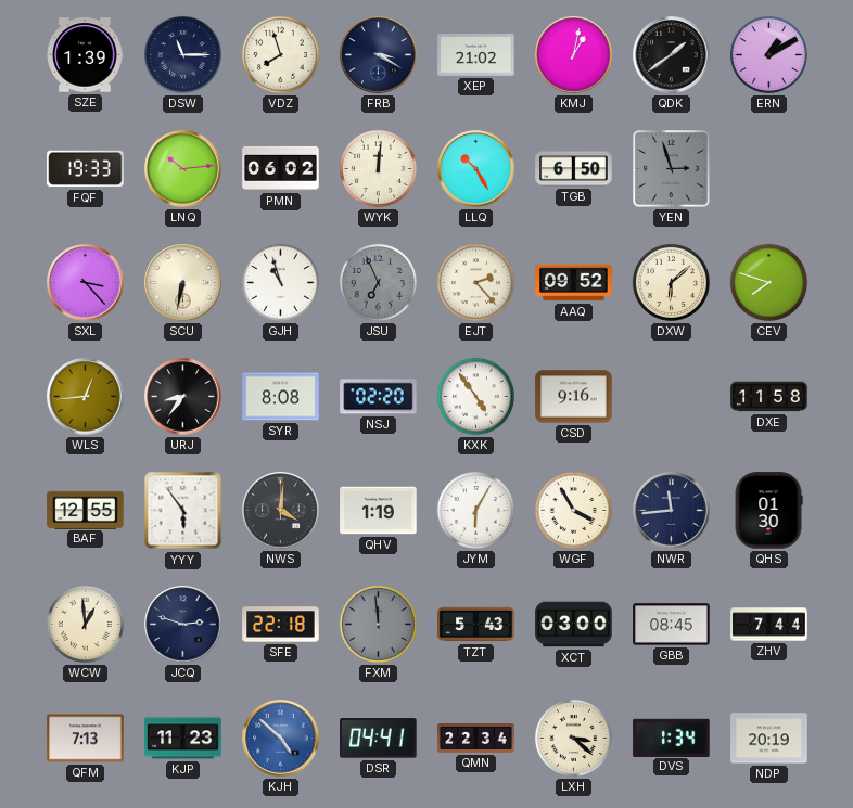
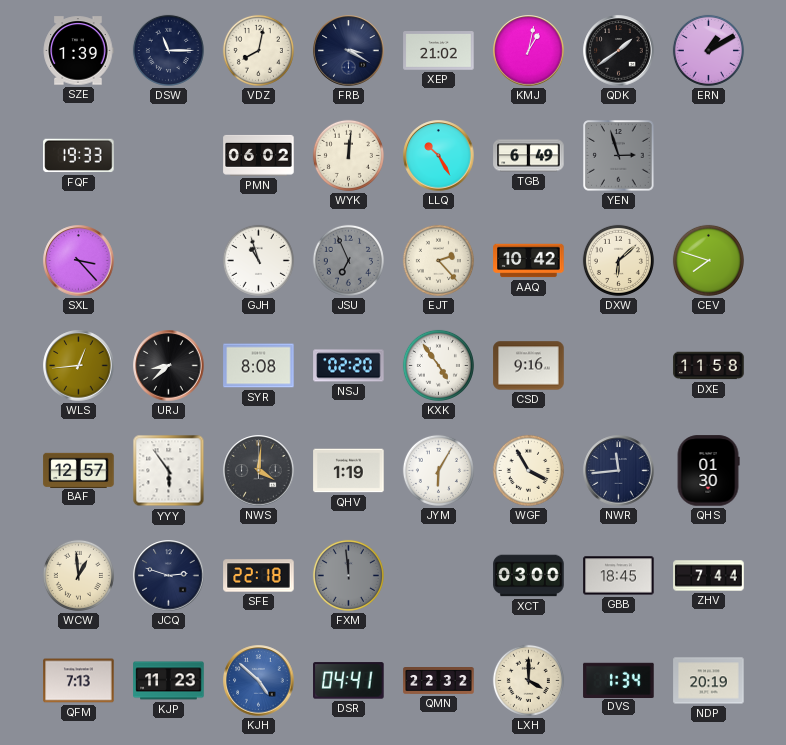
VDZ: 7:57 -> 8:02 (258, 50)
LNQ: 10:14 -> none (183, 169)
TGB: 6:50 -> 6:49 (529, 156)
SCU: 6:32 -> none (183, 283)
AAQ: 09:52 -> 10:42 (529, 261)
URJ: 8:36 -> 8:38 (169, 366)
BAF: 12:55 -> 12:57 (79, 470)
TZT: 5:43 -> none (476, 625)
GBB: 08:45 -> 18:45 (619, 576)
QMN: 22:34 -> 22:32 (439, 681)
LXH: 3:22 -> 4:00 (528, 680)
